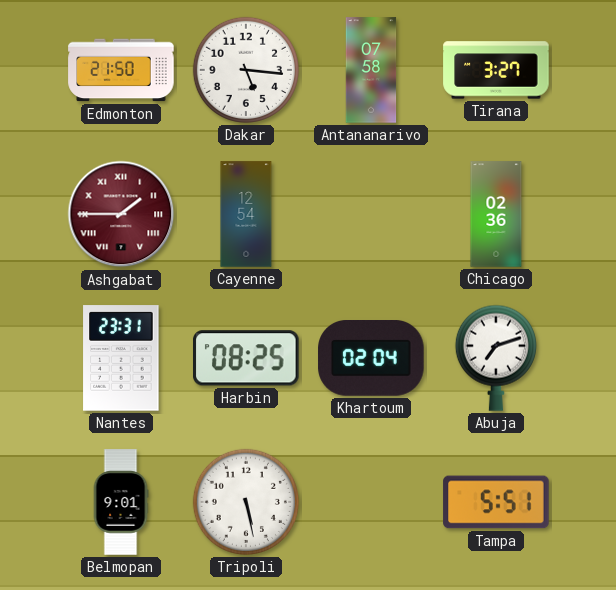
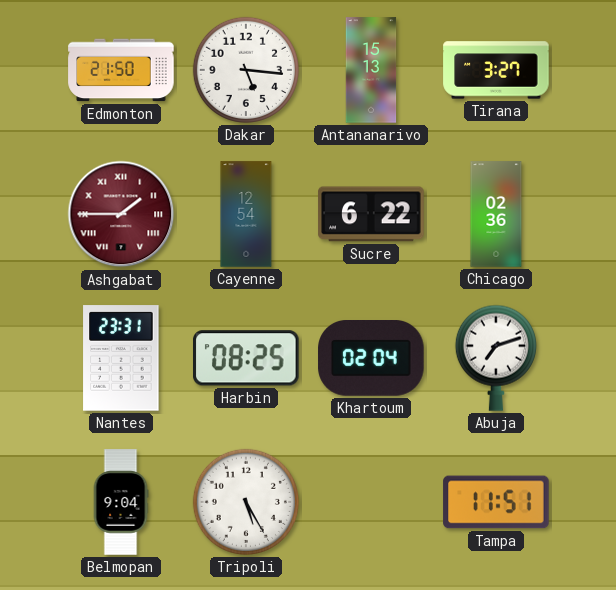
Antananarivo: 07:58 -> 15:13 (371, 70)
Sucre: none -> 6:22 (371, 214)
Belmopan: 9:01 -> 9:04 (121, 502)
Tripoli: 5:28 -> 5:25 (246, 502)
Tampa: 5:51 -> 11:51 (496, 502)
